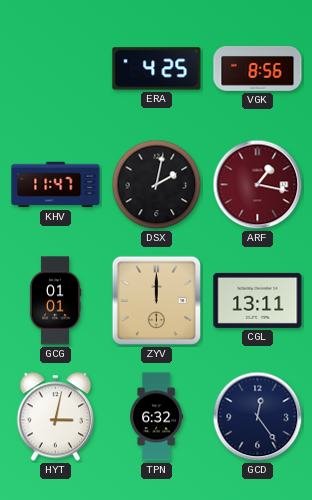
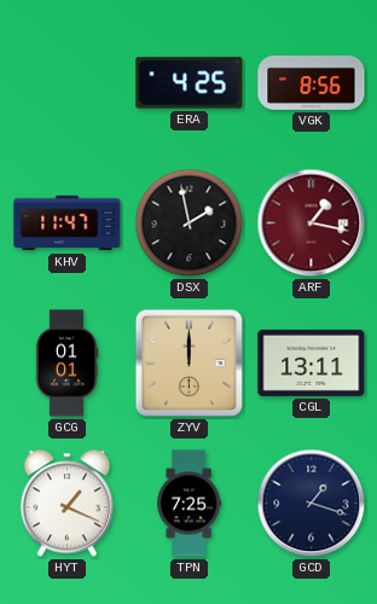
DSX: 2:02 -> 1:58 (190, 223)
HYT: 3:02 -> 1:19 (68, 504)
TPN: 6:32 -> 7:25 (190, 504)
GCD: 12:24 -> 1:18 (312, 504)
